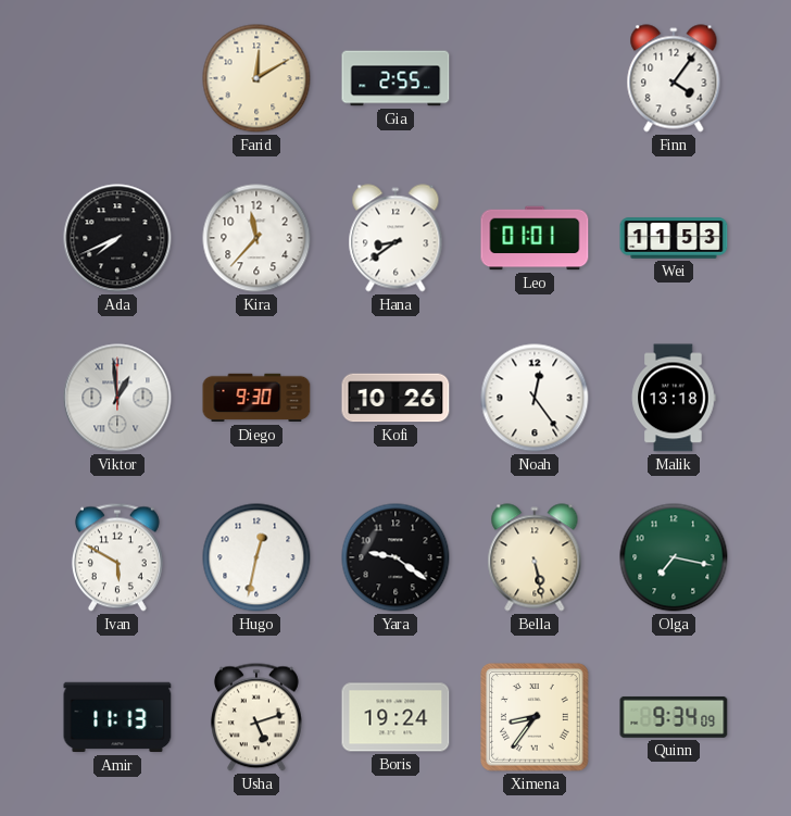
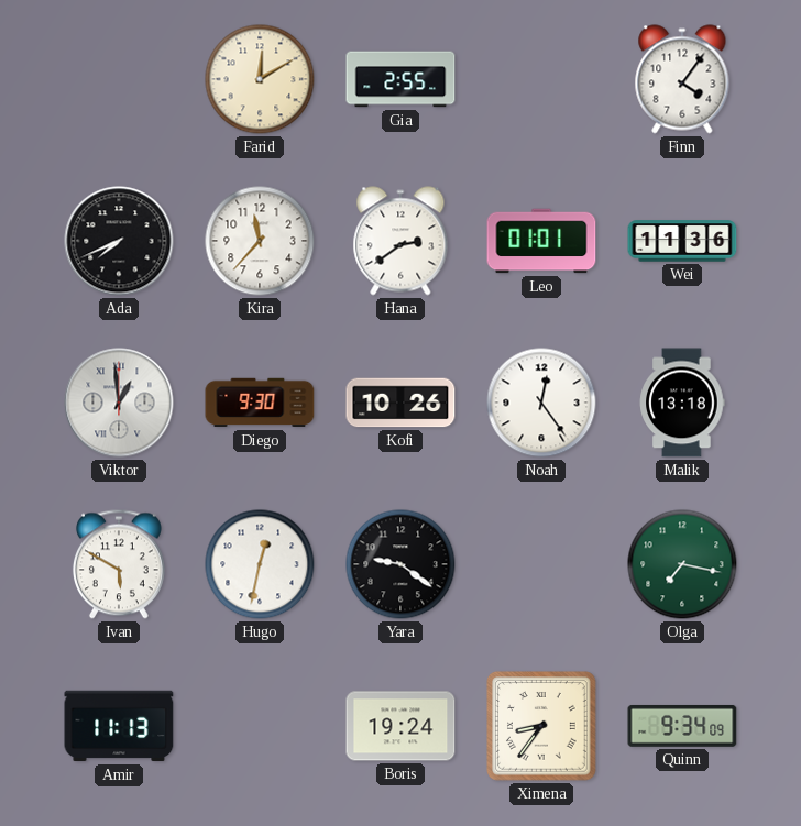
Hana: 8:39 -> 2:39 (401, 241)
Wei: 11:53 -> 11:36 (682, 241)
Bella: 5:28 -> none (535, 557)
Usha: 5:12 -> none (256, 717)
